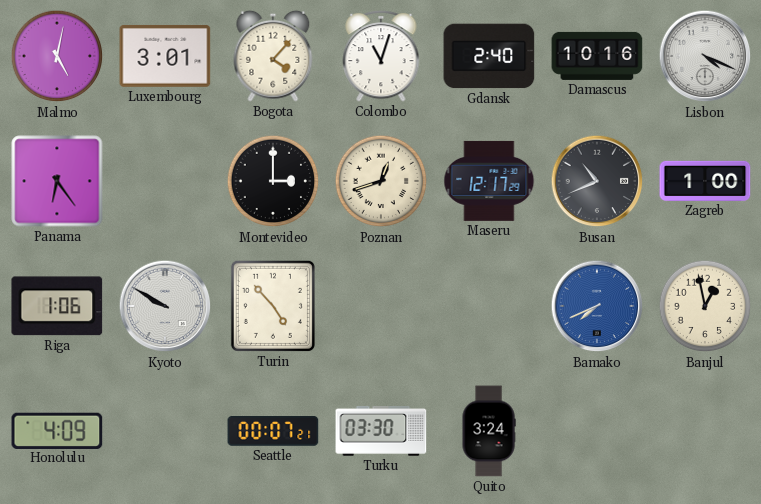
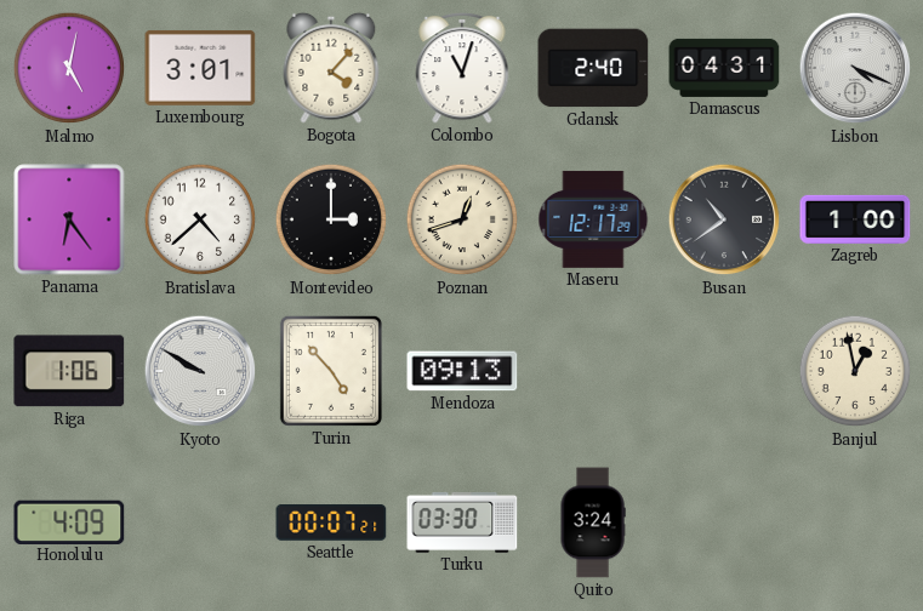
Damascus: 10:16 -> 04:31 (724, 68)
Bratislava: none -> 4:38 (200, 219)
Busan: 10:41 -> 10:39 (724, 219)
Mendoza: none -> 09:13 (462, 371)
Bamako: 7:41 -> none (597, 306)
